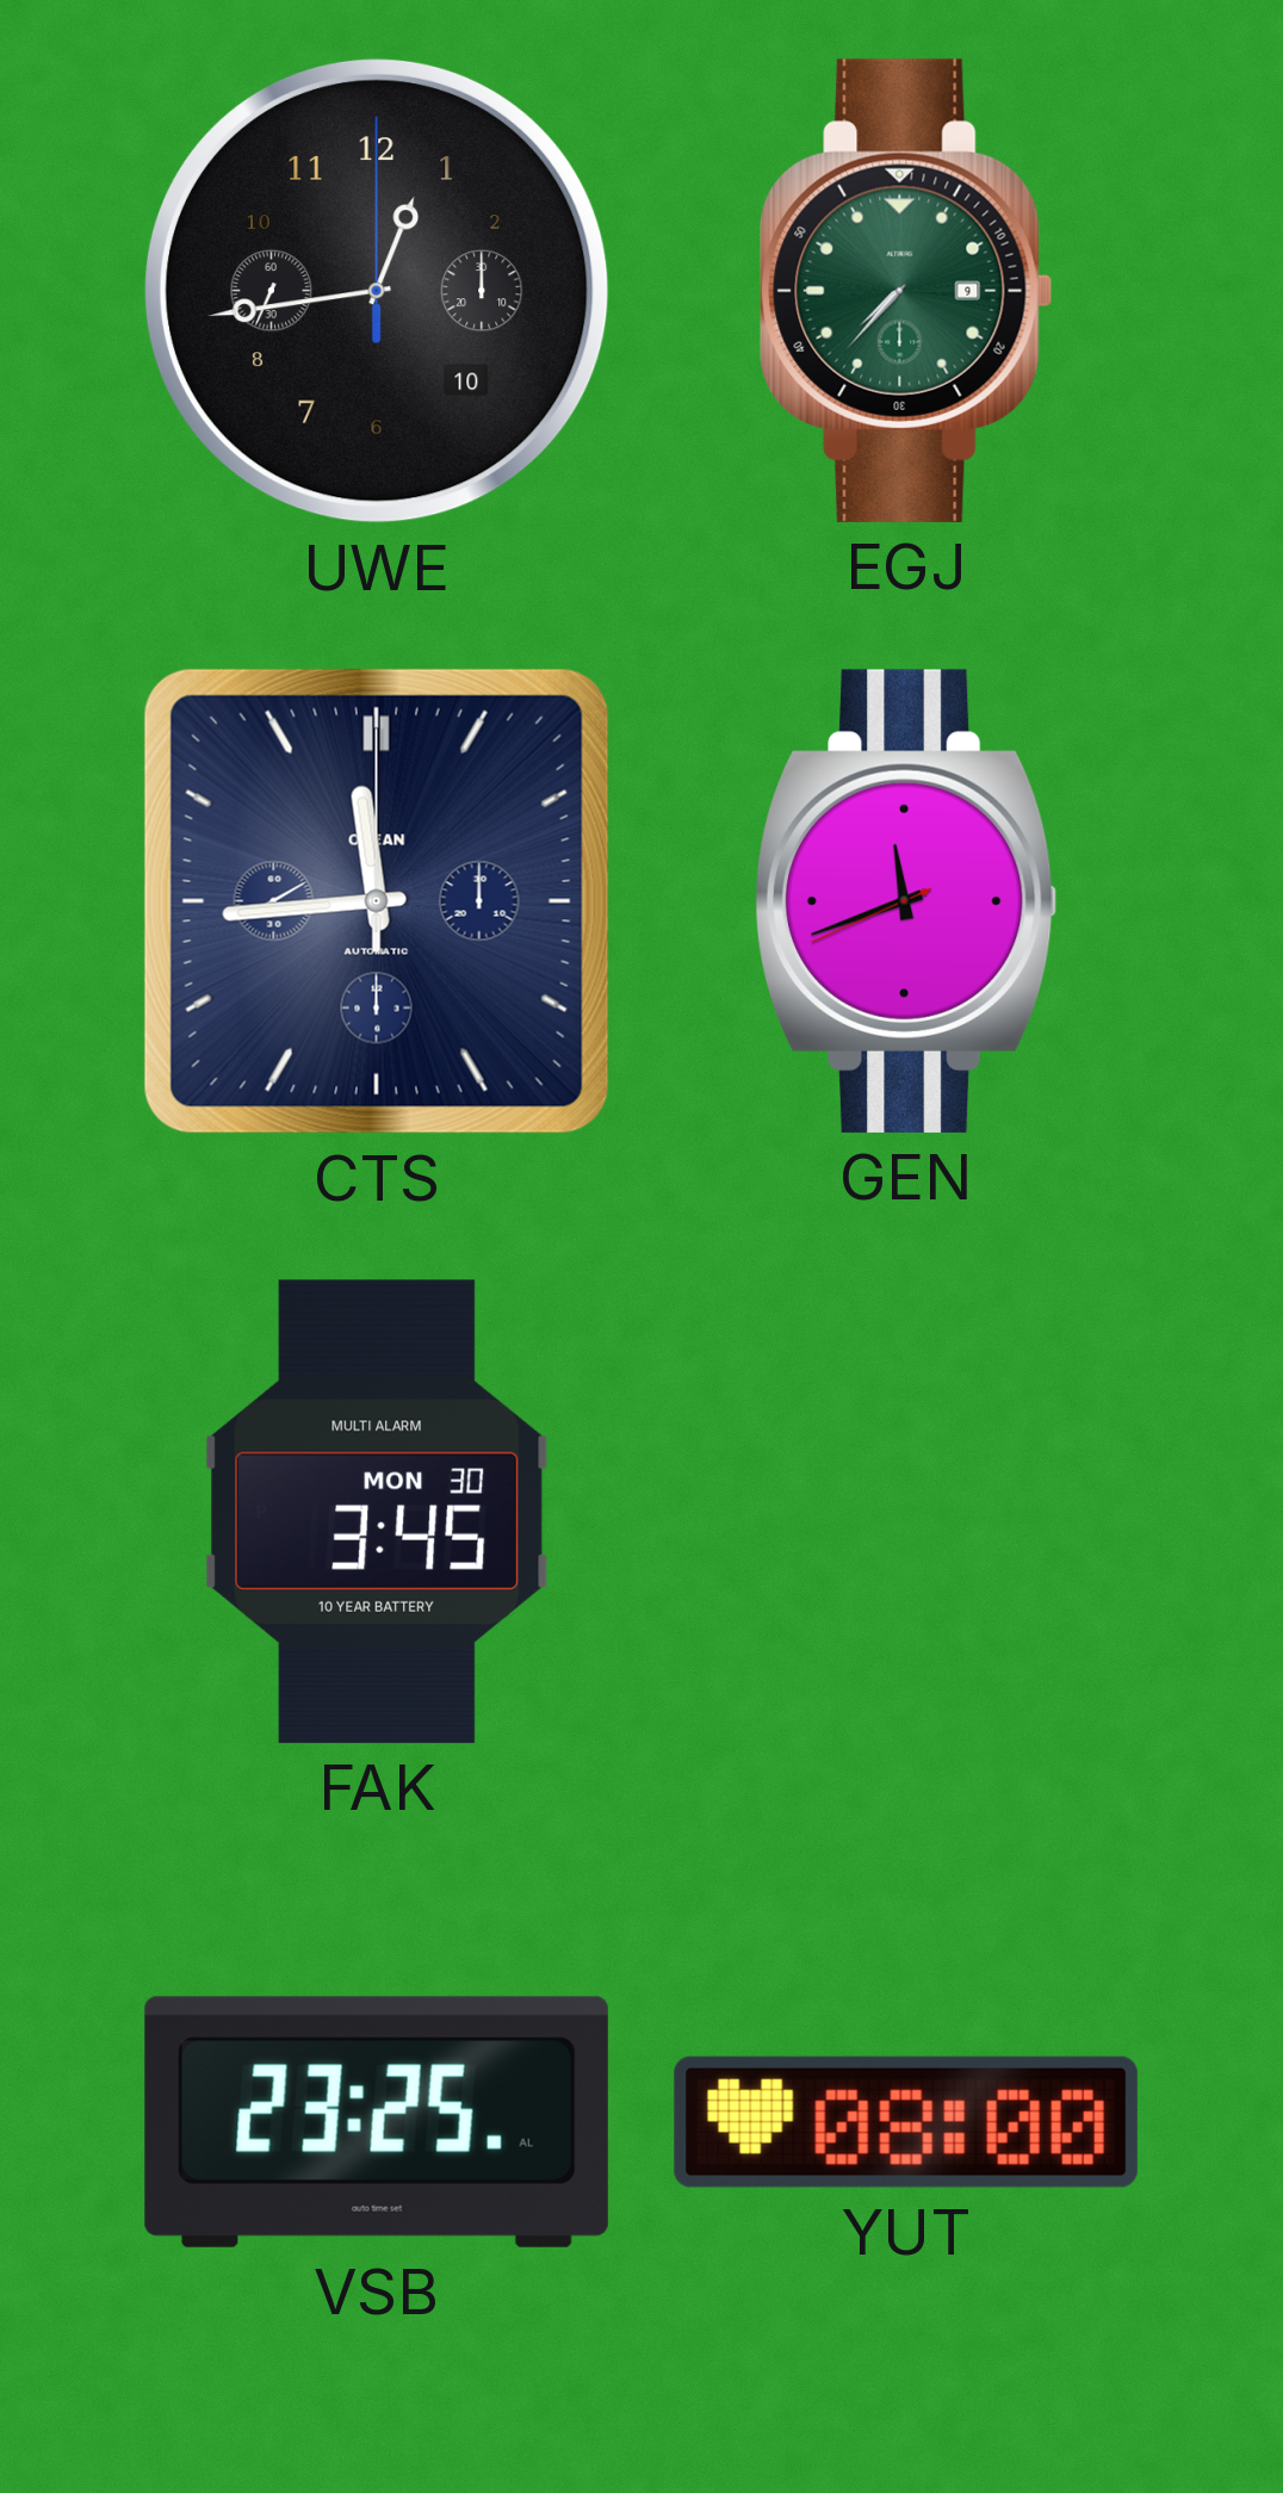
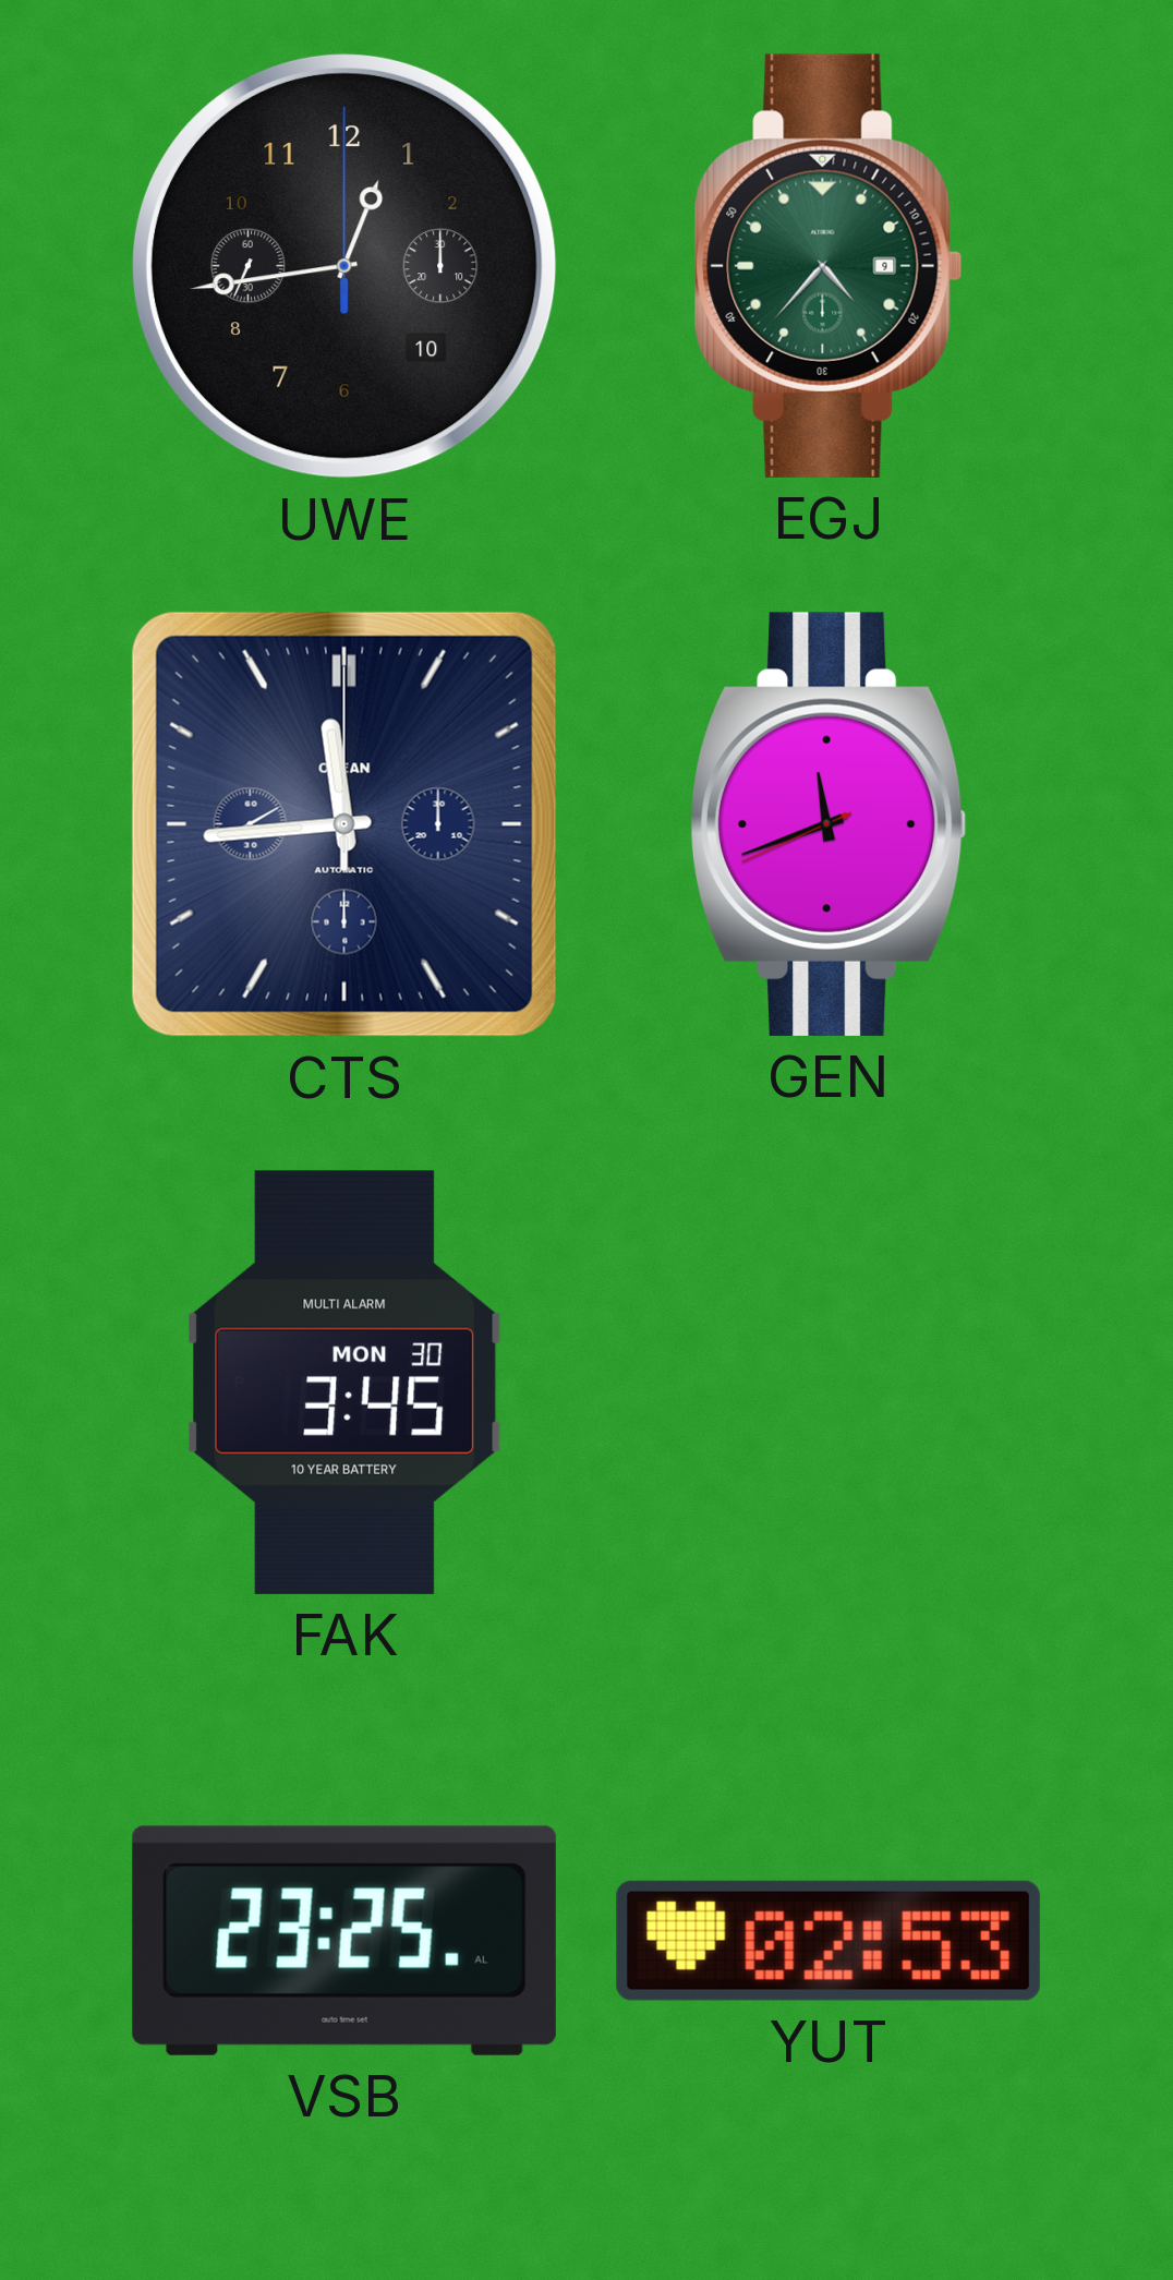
EGJ: 7:37 -> 4:37 (829, 266)
YUT: 08:00 -> 02:53 (829, 1941)
